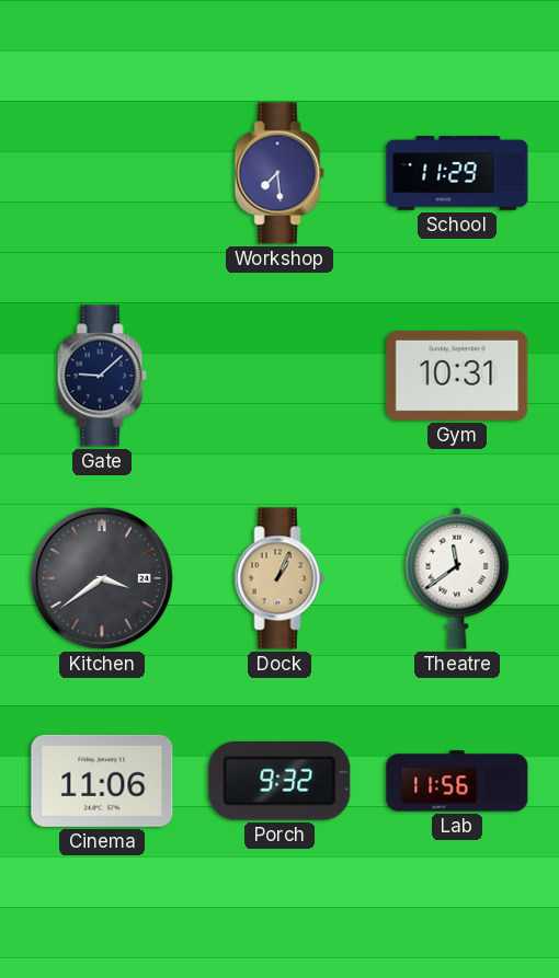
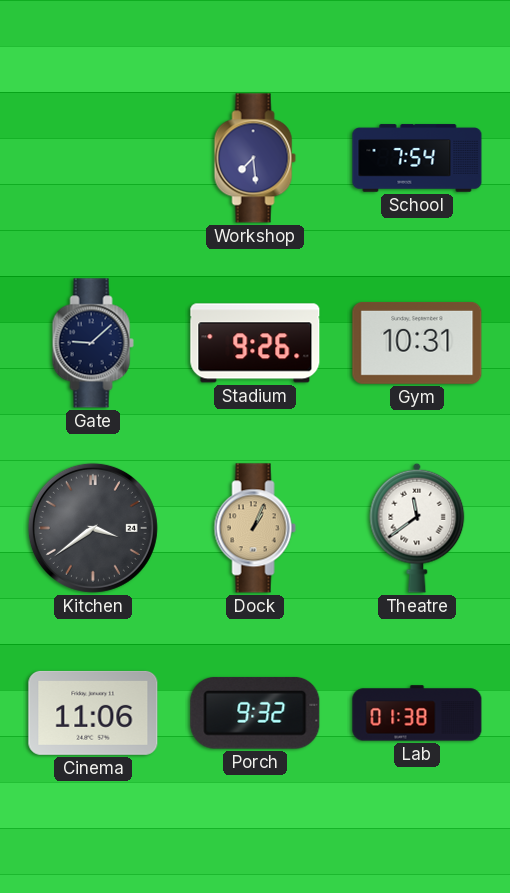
School: 11:29 -> 7:54 (417, 158)
Stadium: none -> 9:26 (255, 343)
Lab: 11:56 -> 01:38 (417, 713)
